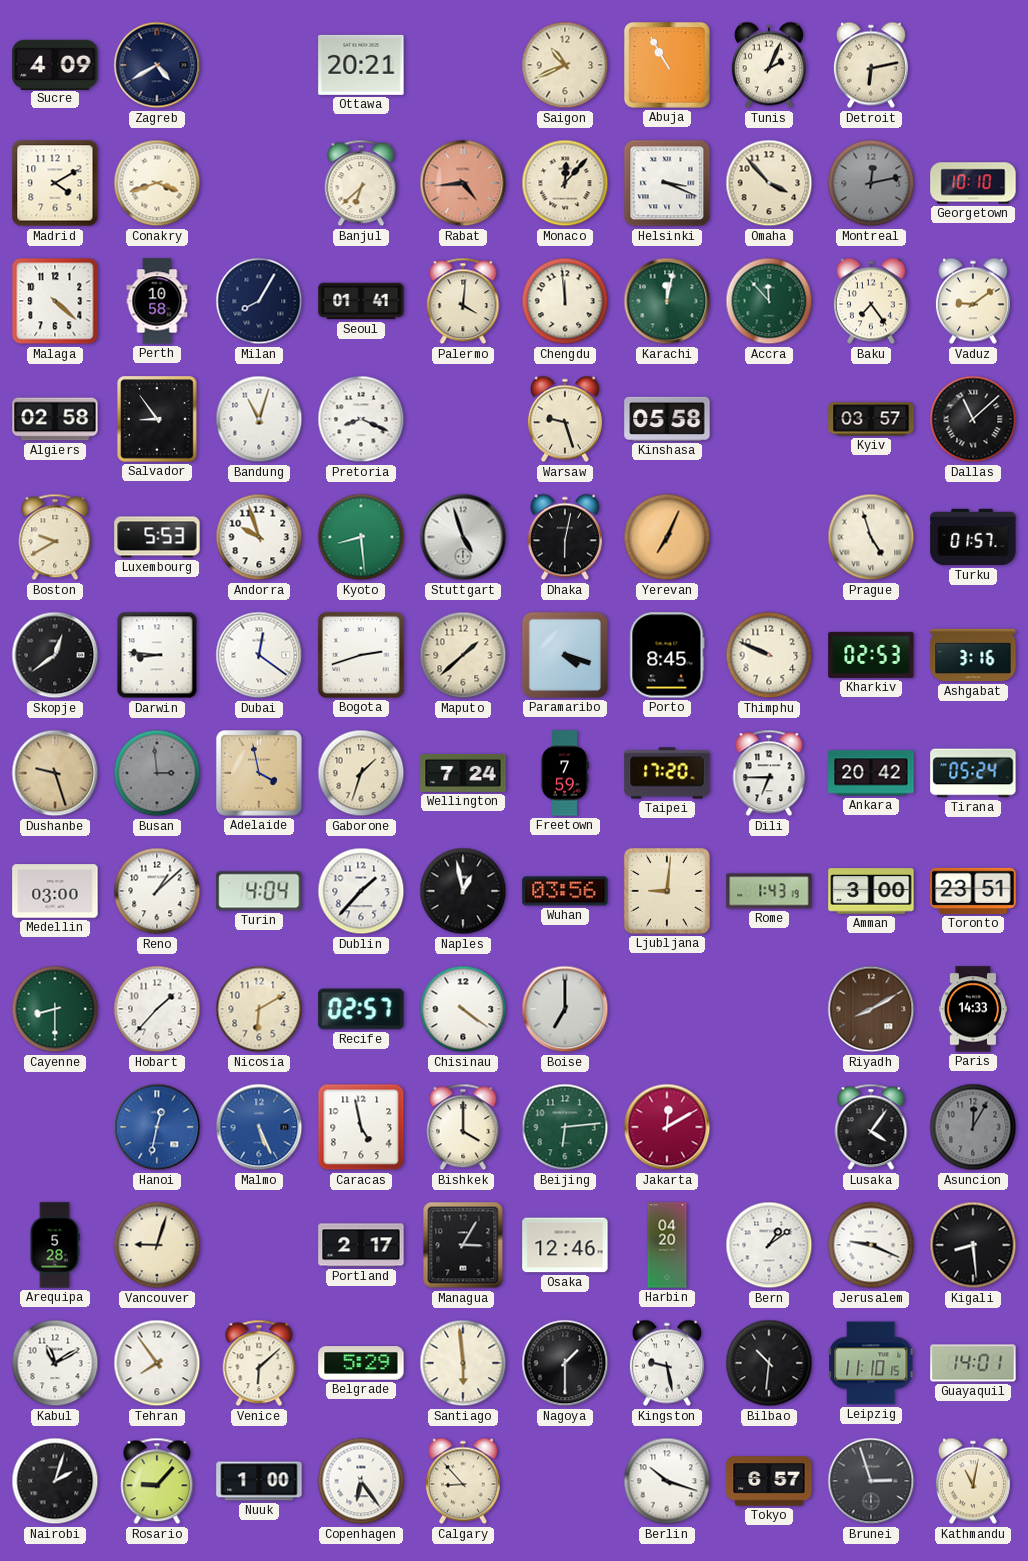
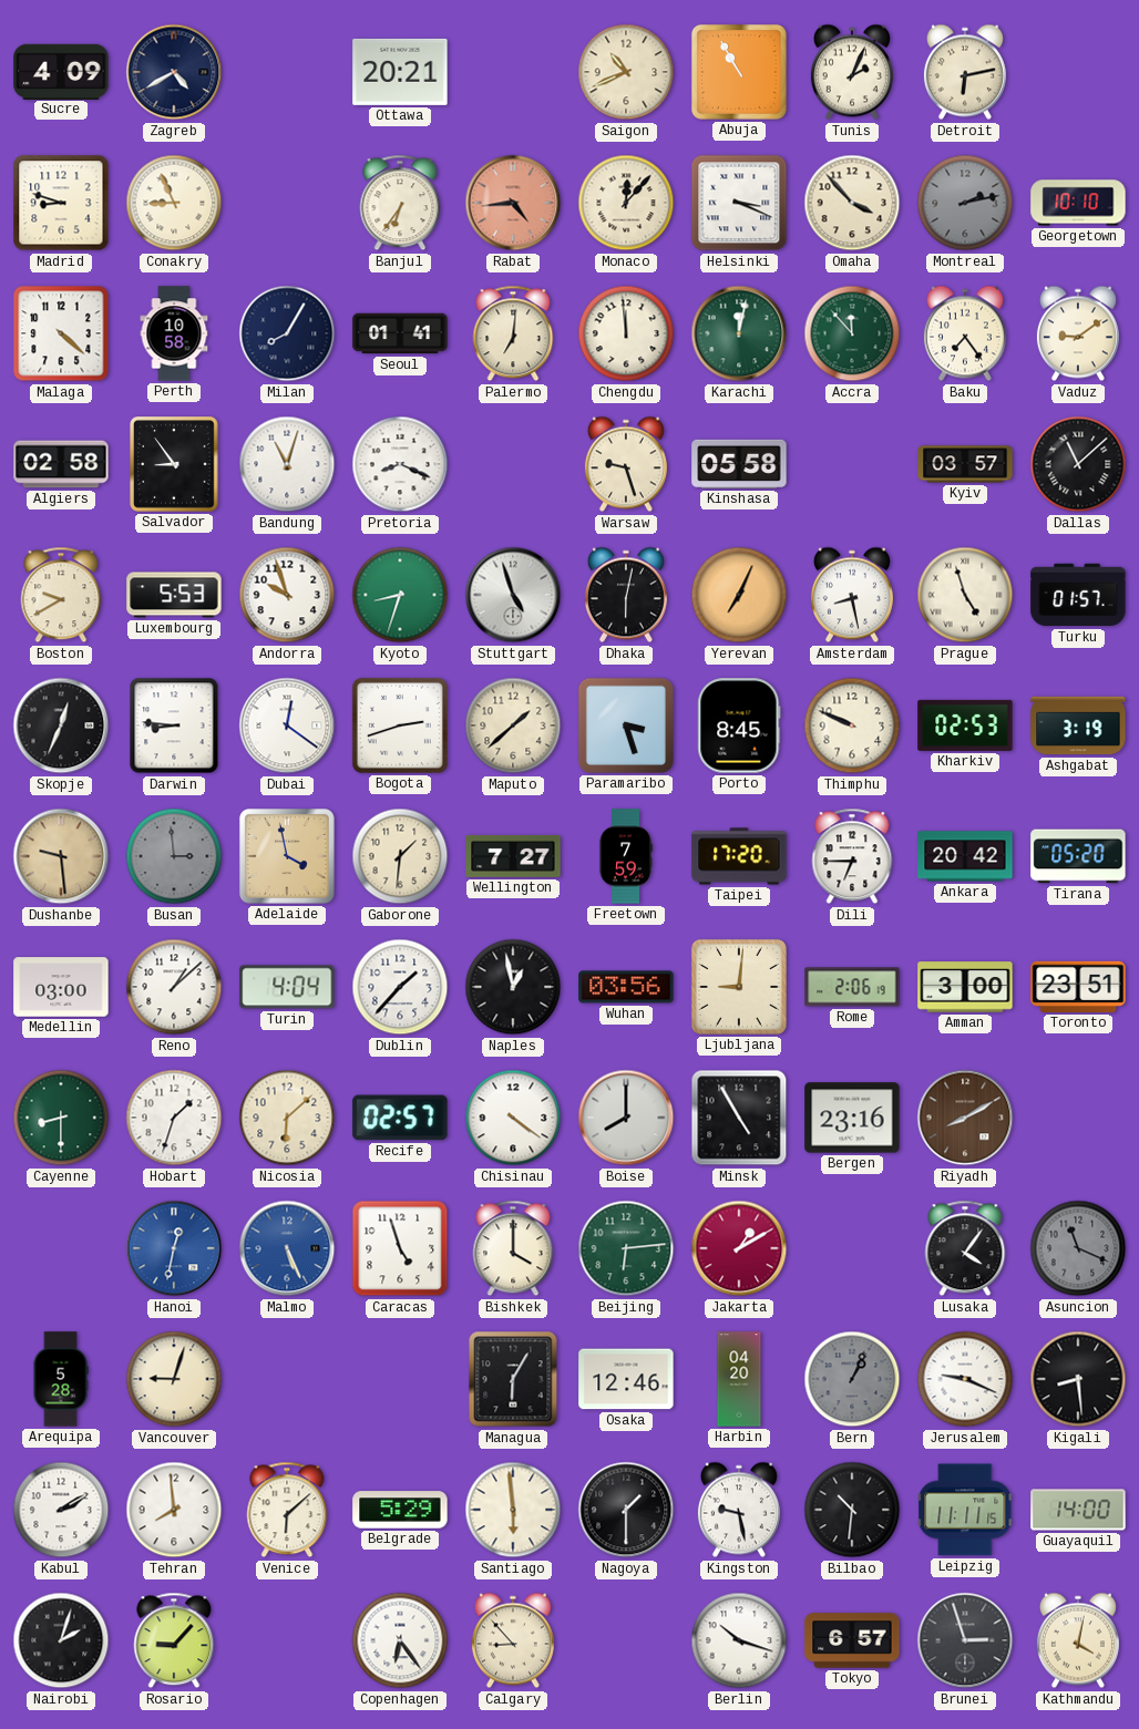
Madrid: 4:10 -> 8:48 (61, 203)
Conakry: 3:42 -> 8:56 (174, 203)
Banjul: 6:38 -> 6:36 (400, 203)
Montreal: 12:13 -> 2:13 (965, 203)
Palermo: 4:01 -> 7:01 (513, 333)
Kyoto: 8:29 -> 8:33 (400, 595)
Amsterdam: none -> 8:28 (852, 595)
Skopje: 12:39 -> 12:34 (61, 725)
Paramaribo: 4:18 -> 3:27 (626, 725)
Ashgabat: 3:16 -> 3:19 (1078, 725)
Dushanbe: 9:27 -> 9:29 (61, 856)
Gaborone: 1:33 -> 1:31 (400, 856)
Wellington: 7:24 -> 7:27 (513, 856)
Tirana: 05:24 -> 05:20 (1078, 856)
Rome: 1:43 -> 2:06 (852, 987)
Hobart: 1:37 -> 1:33 (174, 1118)
Nicosia: 6:10 -> 6:08 (287, 1118)
Boise: 7:00 -> 8:00 (626, 1118)
Minsk: none -> 4:55 (739, 1118)
Bergen: none -> 23:16 (852, 1118)
Paris: 14:33 -> none (973, 1009)
Caracas: 4:58 -> 4:57 (400, 1248)
Jakarta: 12:10 -> 1:10 (739, 1248)
Asuncion: 12:05 -> 11:19 (1078, 1248)
Portland: 2:17 -> none (361, 1245)
Managua: 3:05 -> 6:05 (513, 1379)
Bern: 1:09 -> 1:04 (852, 1379)
Bern dial: white -> grey (852, 1379)
Kabul: 11:10 -> 2:10 (61, 1510)
Tehran: 7:54 -> 7:59 (174, 1510)
Leipzig: 11:10 -> 11:11 (966, 1510)
Guayaquil: 14:01 -> 14:00 (1078, 1510)
Nuuk: 1:00 -> none (259, 1481)
Kathmandu: 11:02 -> 4:02 (1078, 1640)
